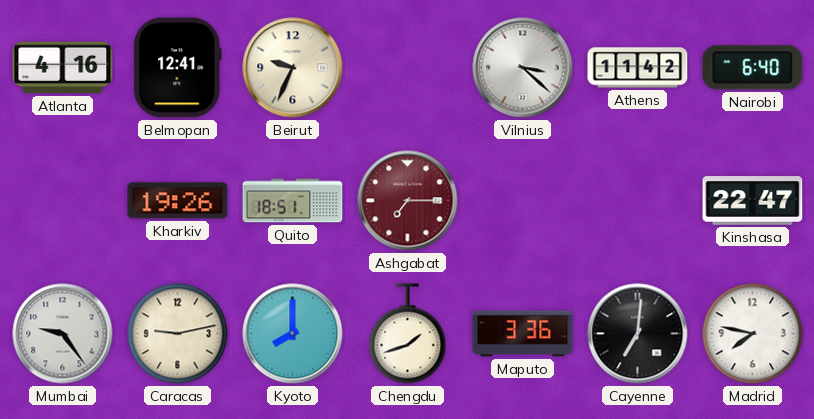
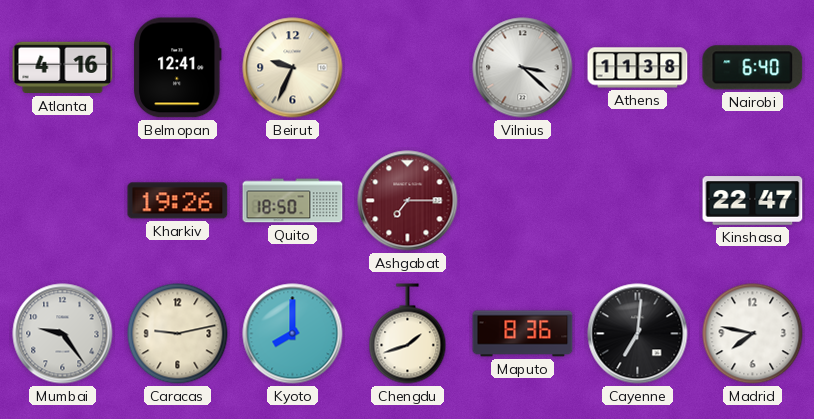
Athens: 11:42 -> 11:38 (638, 68)
Quito: 18:51 -> 18:50 (293, 201)
Maputo: 3:36 -> 8:36 (523, 334)
